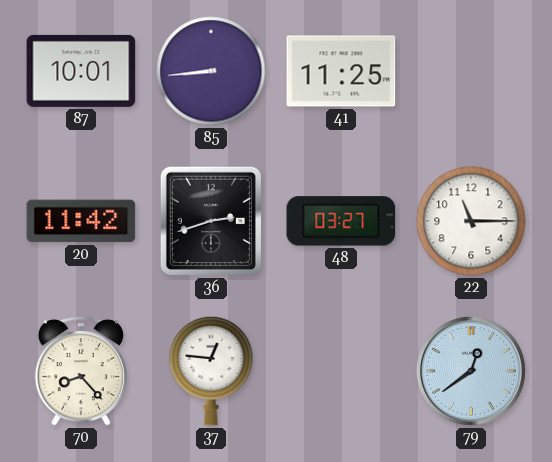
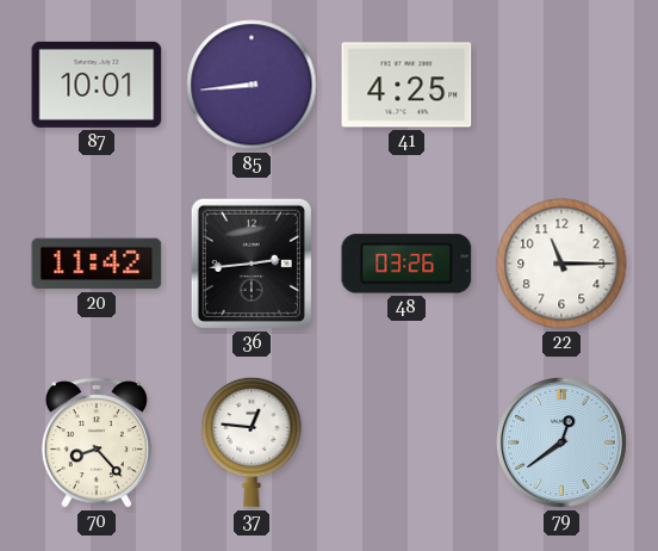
41: 11:25 -> 4:25 (406, 85)
36: 2:42 -> 2:44 (252, 264)
48: 03:27 -> 03:26 (406, 264)
